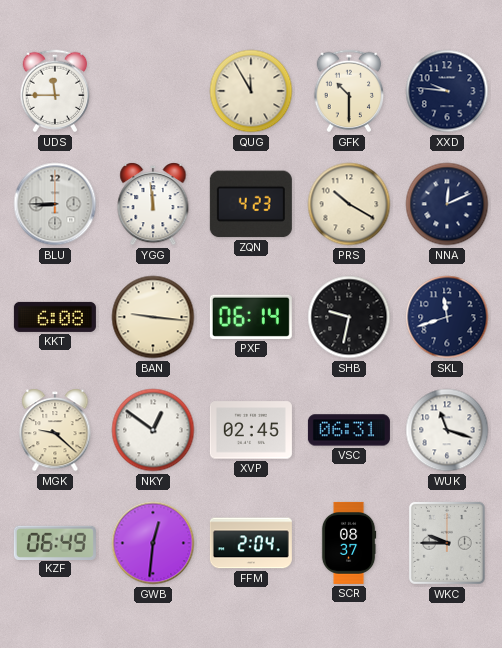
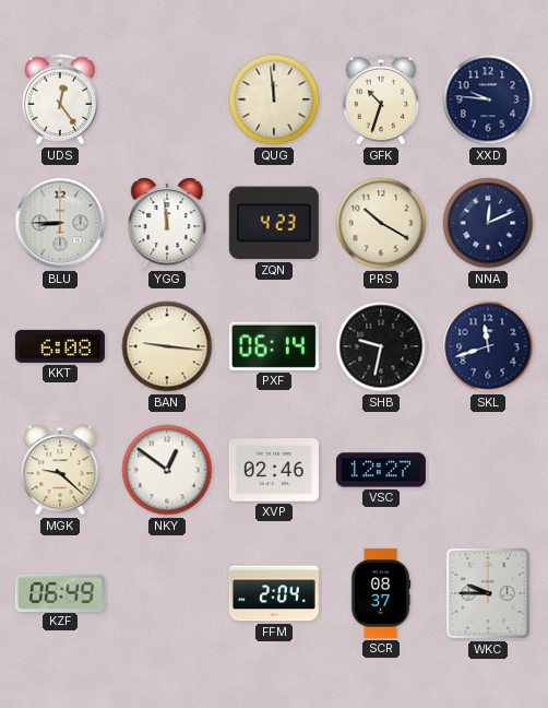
UDS: 11:45 -> 12:24 (60, 99)
QUG: 11:55 -> 11:59 (274, 99)
GFK: 10:30 -> 10:33 (381, 99)
XVP: 02:45 -> 02:46 (274, 470)
VSC: 06:31 -> 12:27 (381, 470)
WUK: 11:18 -> none (447, 430)
GWB: 12:31 -> none (153, 543)
